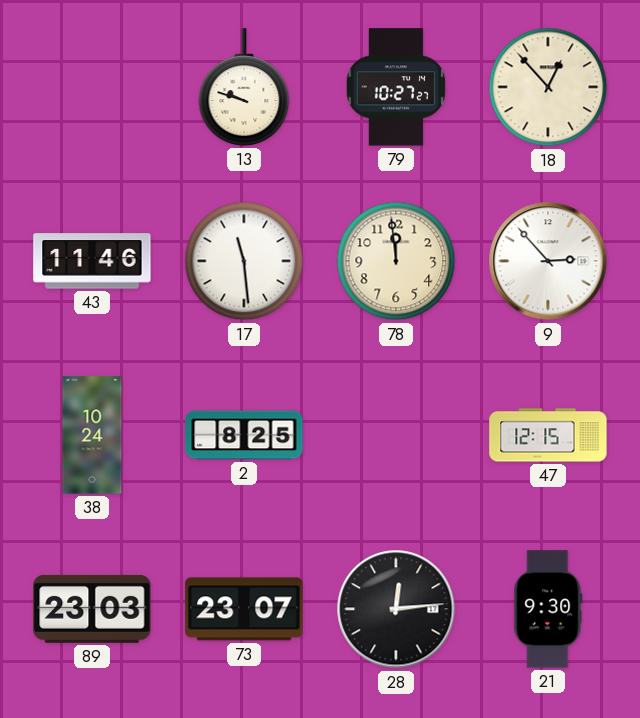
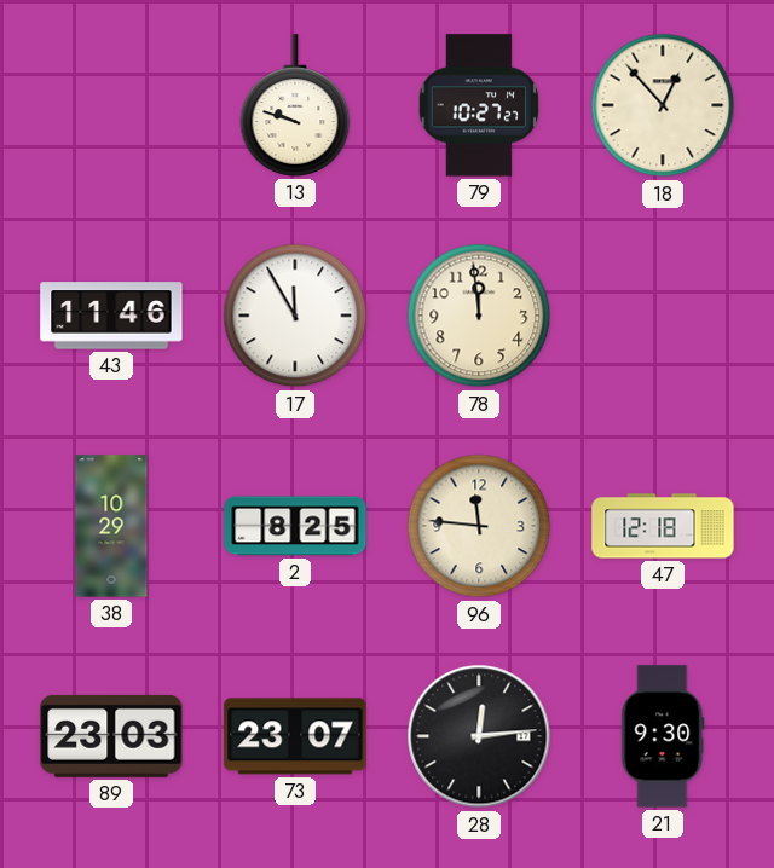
17: 11:29 -> 11:55 (295, 316)
9: 2:53 -> none (548, 261)
38: 10:24 -> 10:29 (111, 526)
96: none -> 11:46 (479, 526)
47: 12:15 -> 12:18 (663, 526)
